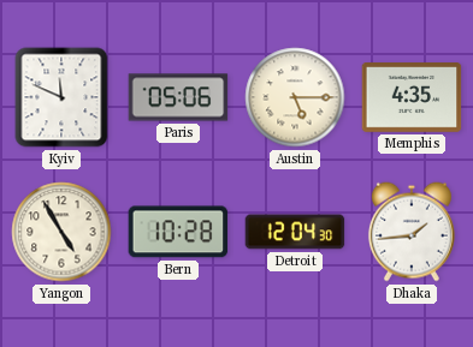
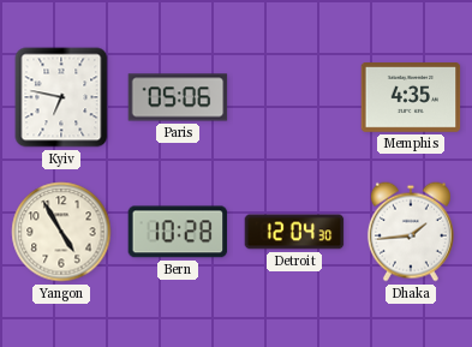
Kyiv: 11:49 -> 6:47 (61, 97)
Austin: 5:15 -> none (295, 97)
